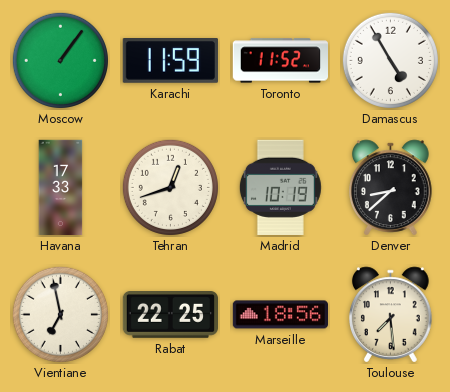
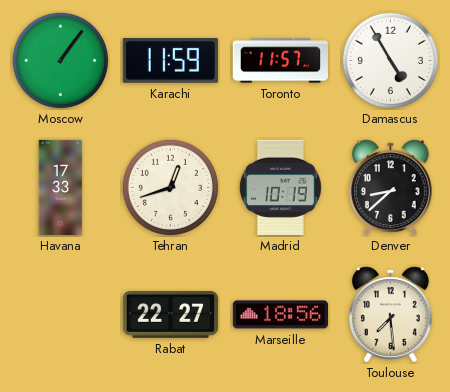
Toronto: 11:52 -> 11:57 (280, 61)
Vientiane: 6:58 -> none (60, 314)
Rabat: 22:25 -> 22:27 (170, 315)
